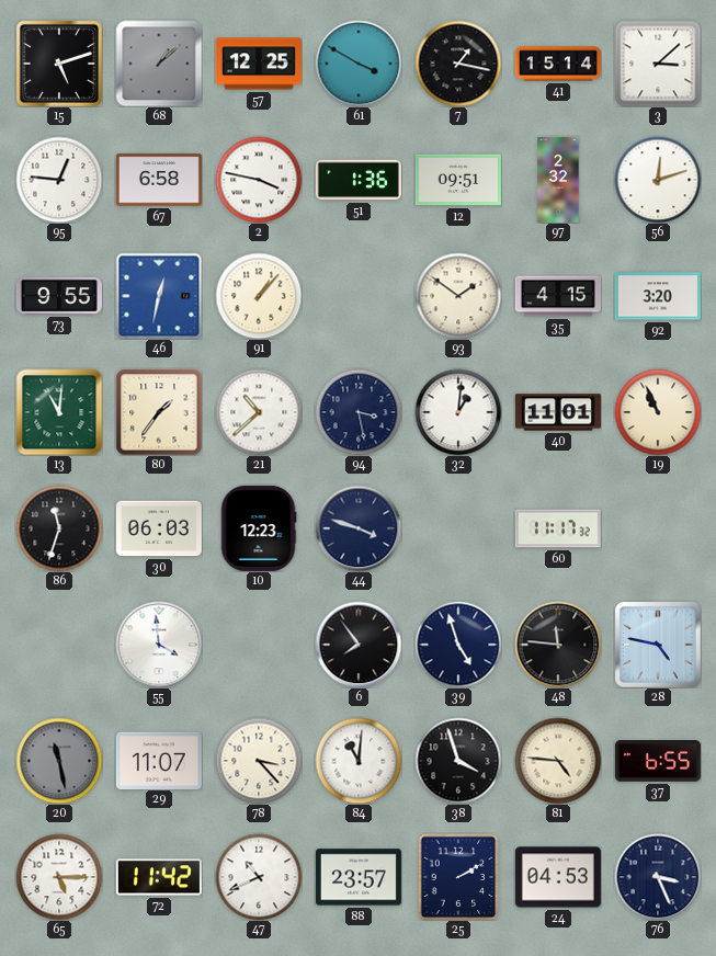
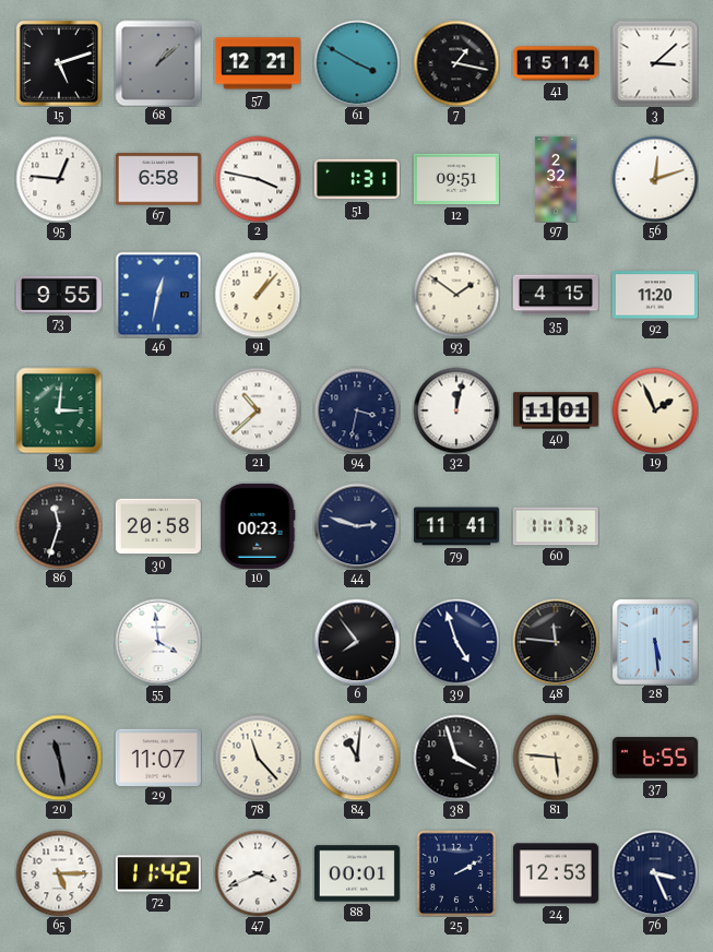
57: 12:25 -> 12:21 (258, 63)
51: 1:36 -> 1:31 (357, 179)
92: 3:20 -> 11:20 (655, 295)
13: 11:01 -> 3:01 (59, 410)
80: 1:36 -> none (159, 412)
94: 3:28 -> 3:32 (357, 410)
32: 1:01 -> 12:02 (456, 410)
19: 10:56 -> 1:56 (655, 410)
30: 06:03 -> 20:58 (158, 526)
10: 12:23 -> 00:23 (258, 526)
44: 3:48 -> 2:48 (357, 526)
79: none -> 11:41 (456, 526)
28: 4:47 -> 5:29 (655, 642)
78: 3:23 -> 11:23 (258, 758)
81: 4:46 -> 5:46 (556, 758)
47: 10:41 -> 3:41 (258, 873)
88: 23:57 -> 00:01 (357, 873)
24: 04:53 -> 12:53 (556, 873)
